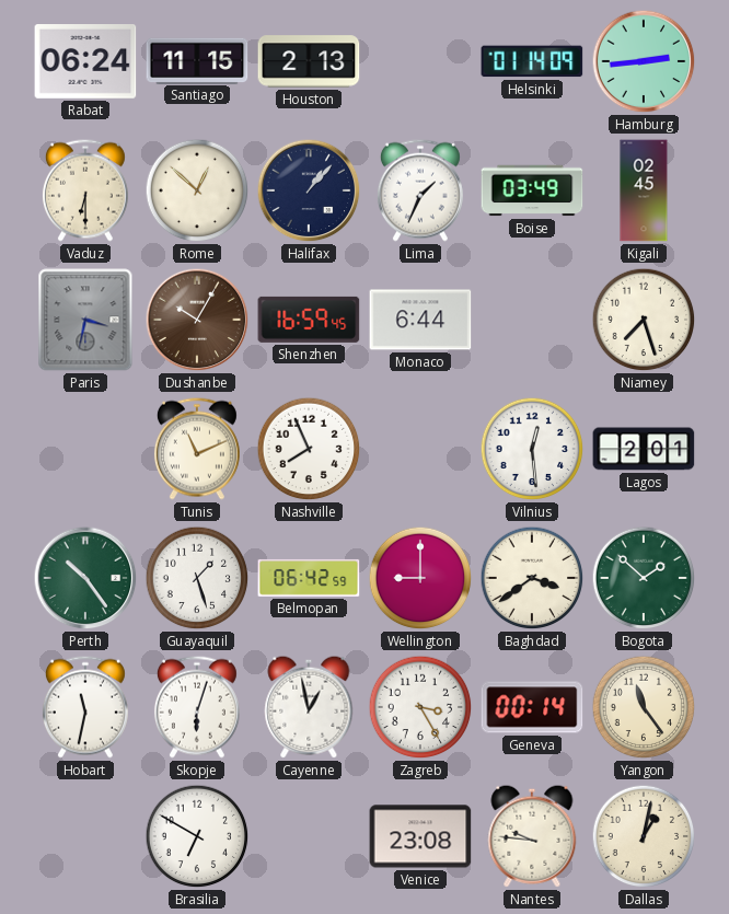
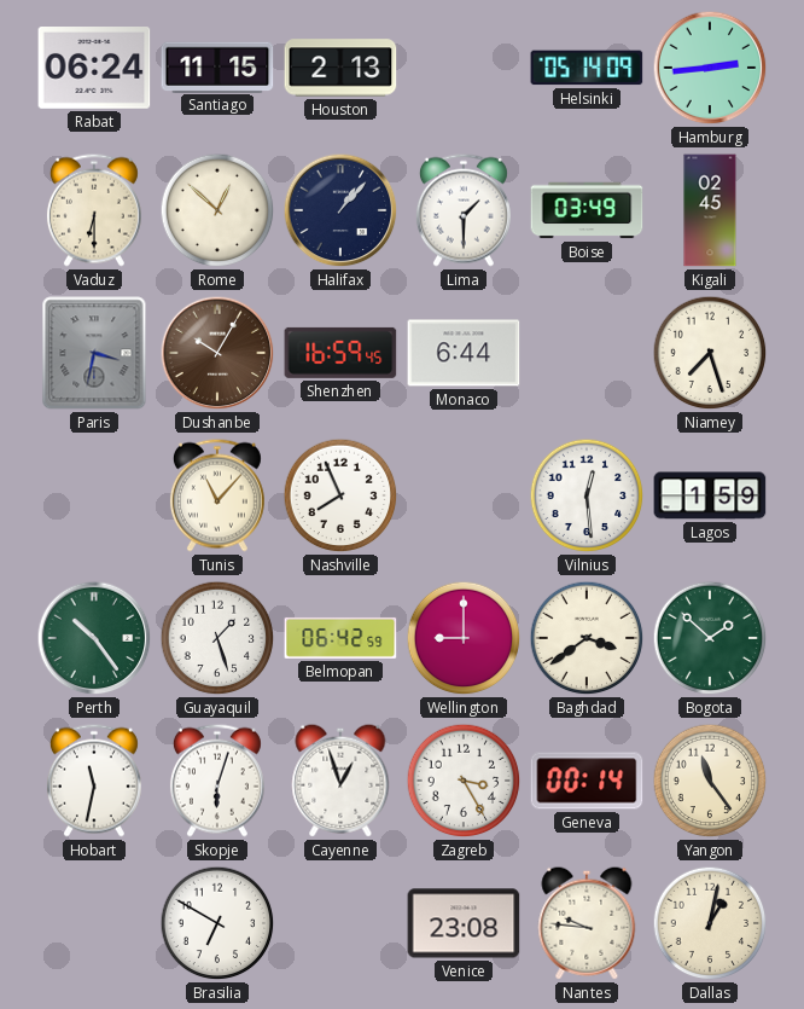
Helsinki: 01:14 -> 05:14 (587, 68)
Lima: 1:34 -> 1:30 (464, 210)
Tunis: 11:11 -> 11:07 (217, 495)
Lagos: 2:01 -> 1:59 (710, 495)
Cayenne: 12:58 -> 12:57 (340, 781)
